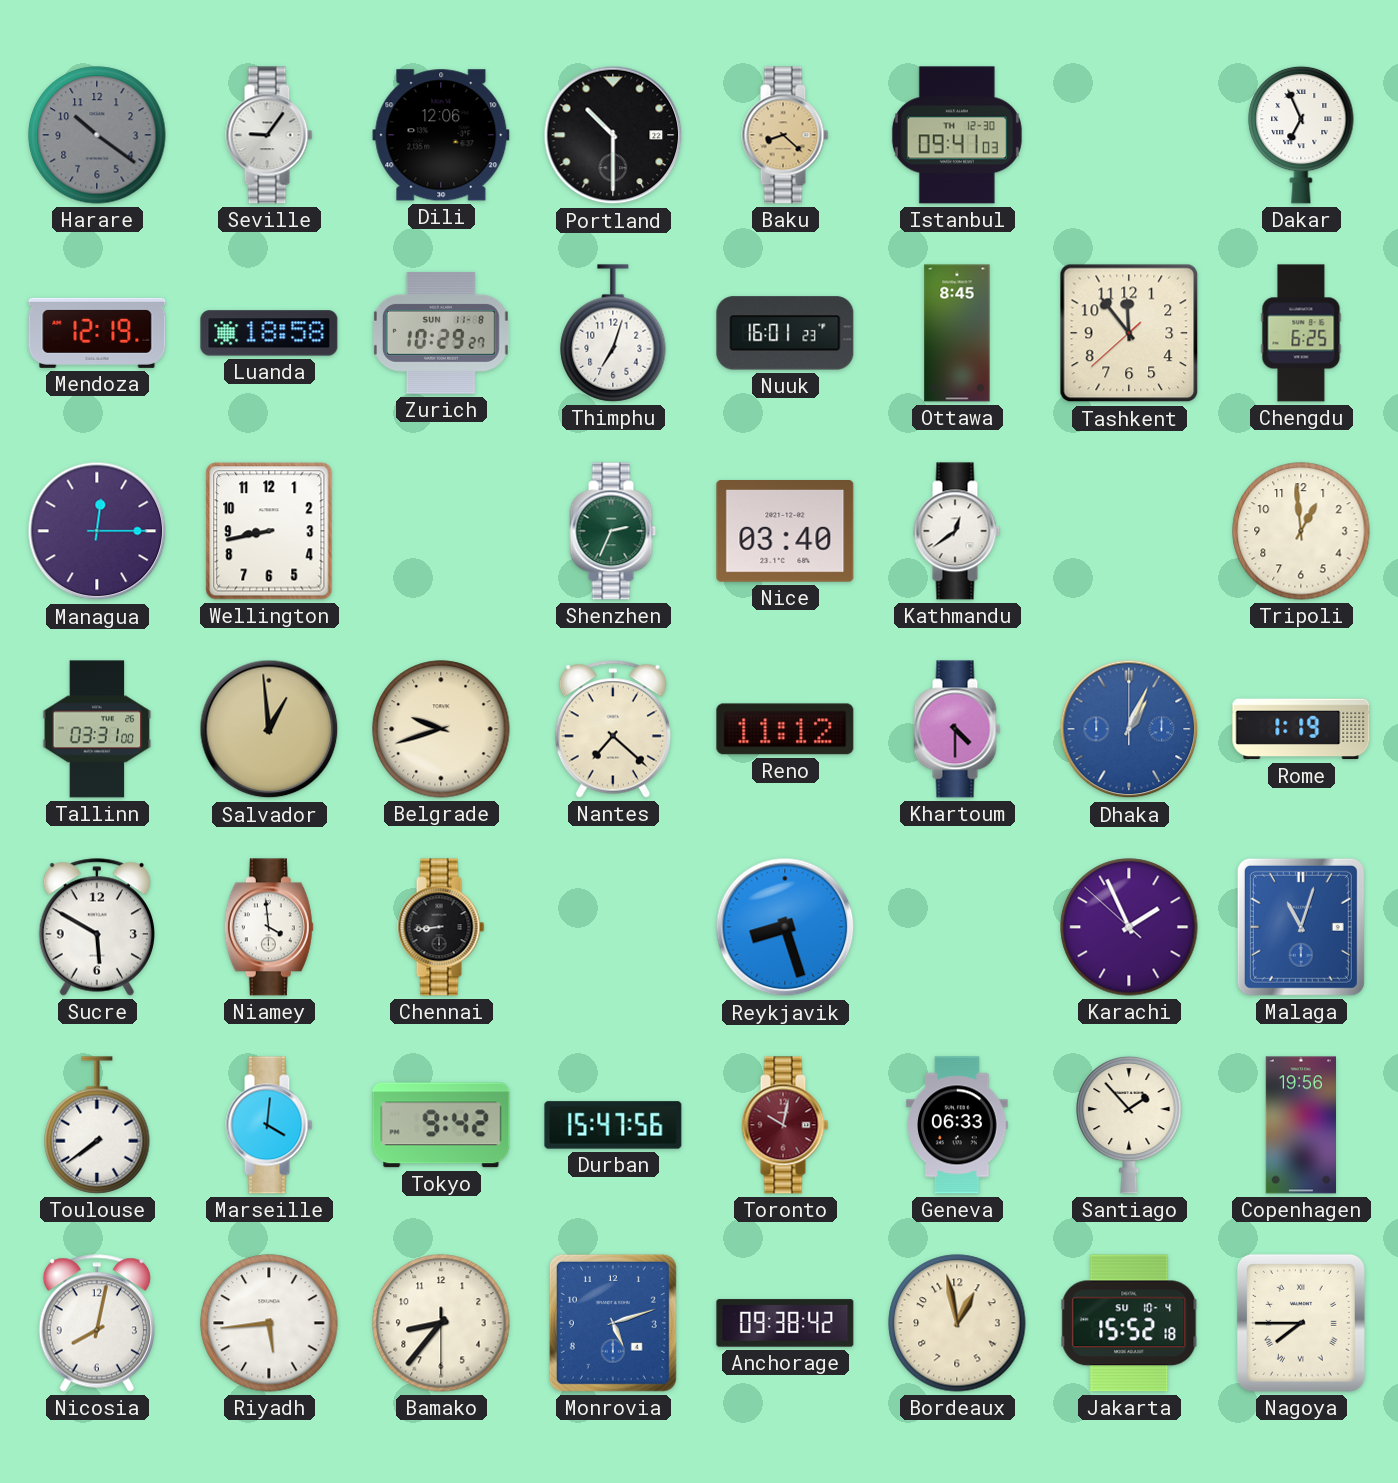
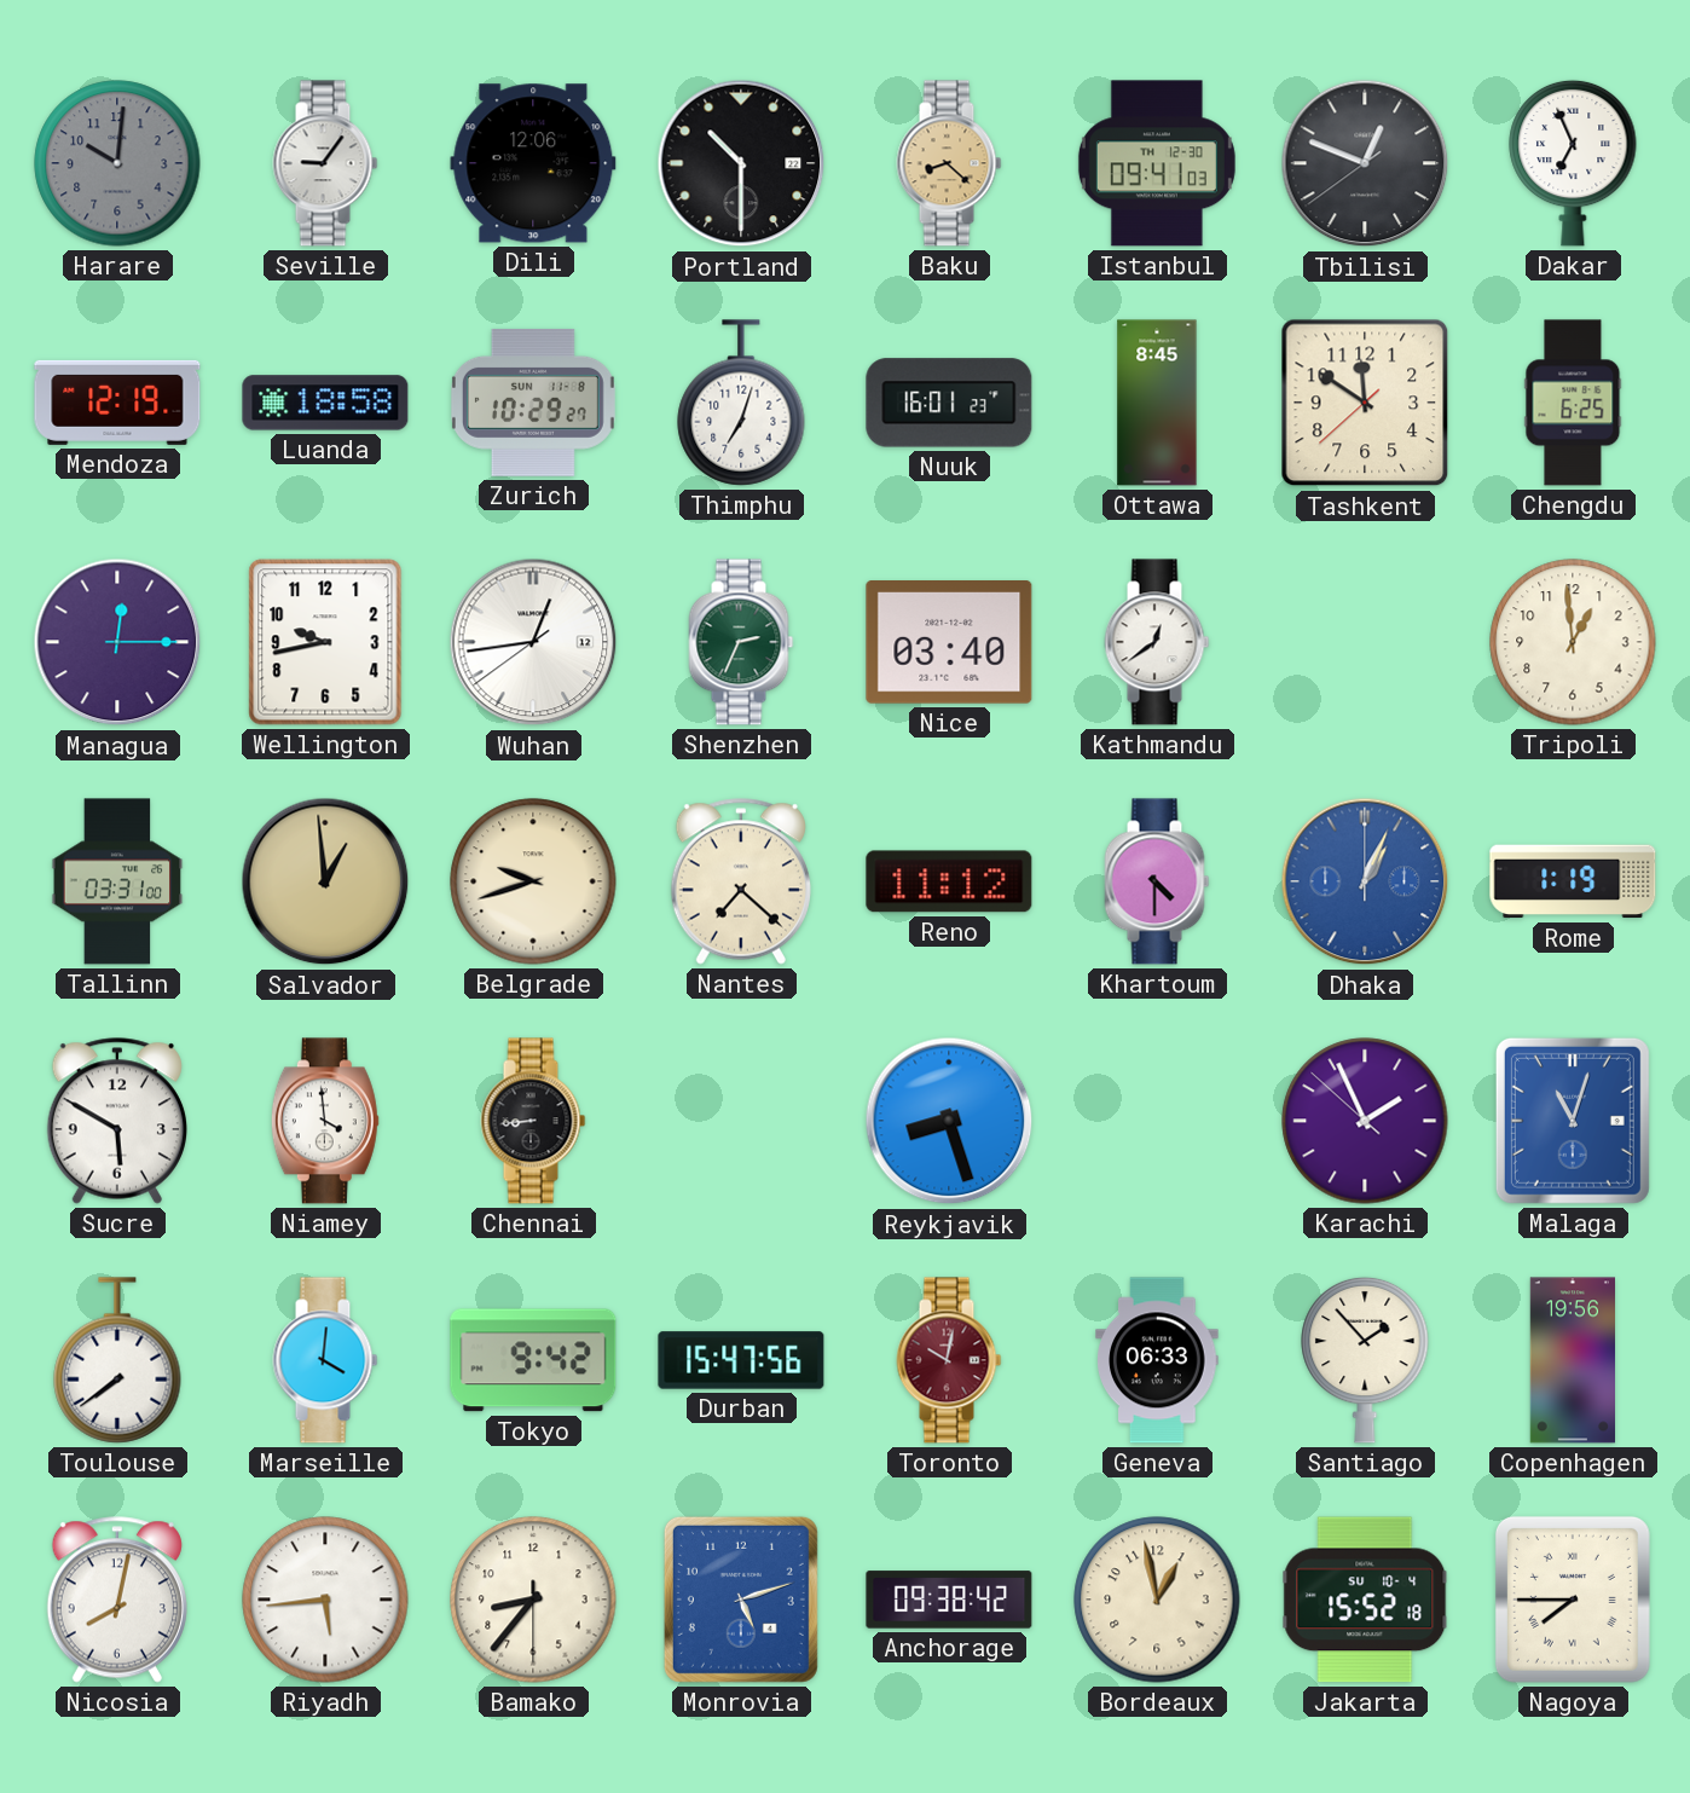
Harare: 10:21 -> 10:01 (117, 163)
Tbilisi: none -> 12:48 (1365, 163)
Tashkent: 11:53 -> 11:50 (1365, 403)
Wellington: 8:43 -> 9:43 (325, 642)
Wuhan: none -> 12:43 (533, 642)
